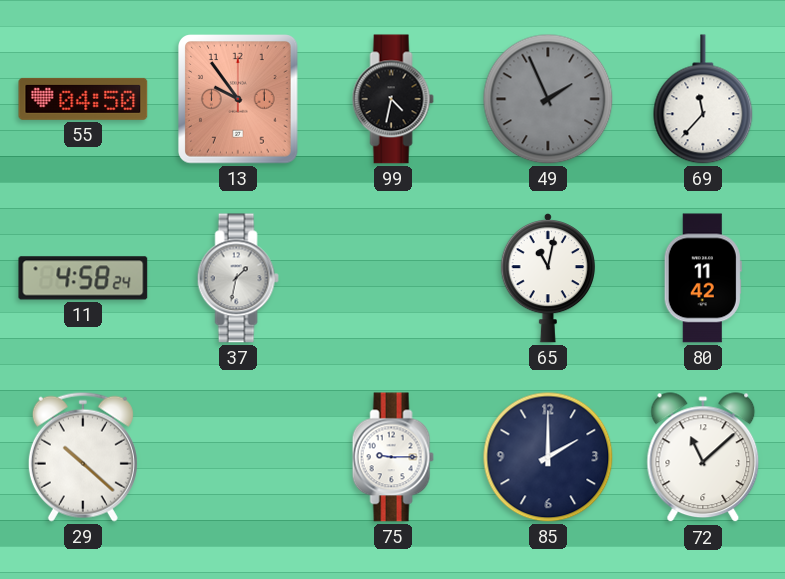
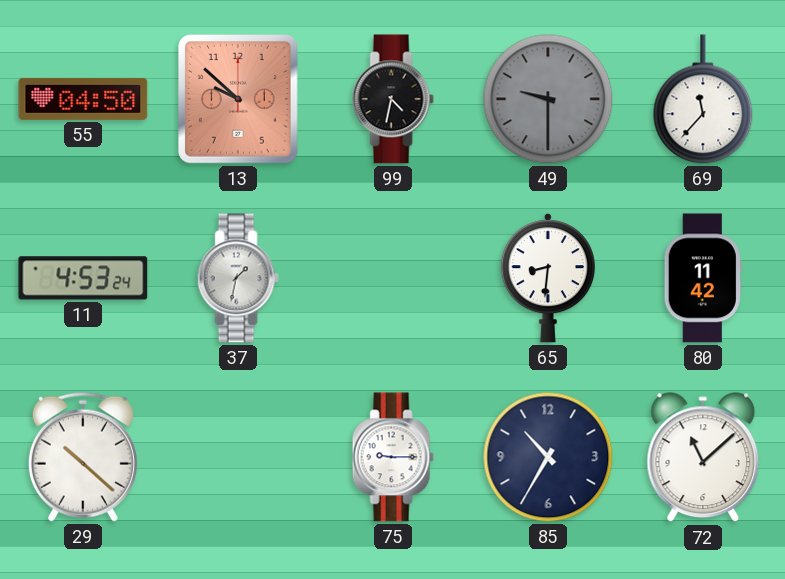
13: 9:54 -> 9:52 (239, 99)
49: 1:56 -> 9:30 (548, 99)
11: 4:58 -> 4:53 (83, 278)
65: 11:02 -> 8:31 (548, 278)
85: 2:00 -> 10:35 (548, 457)
